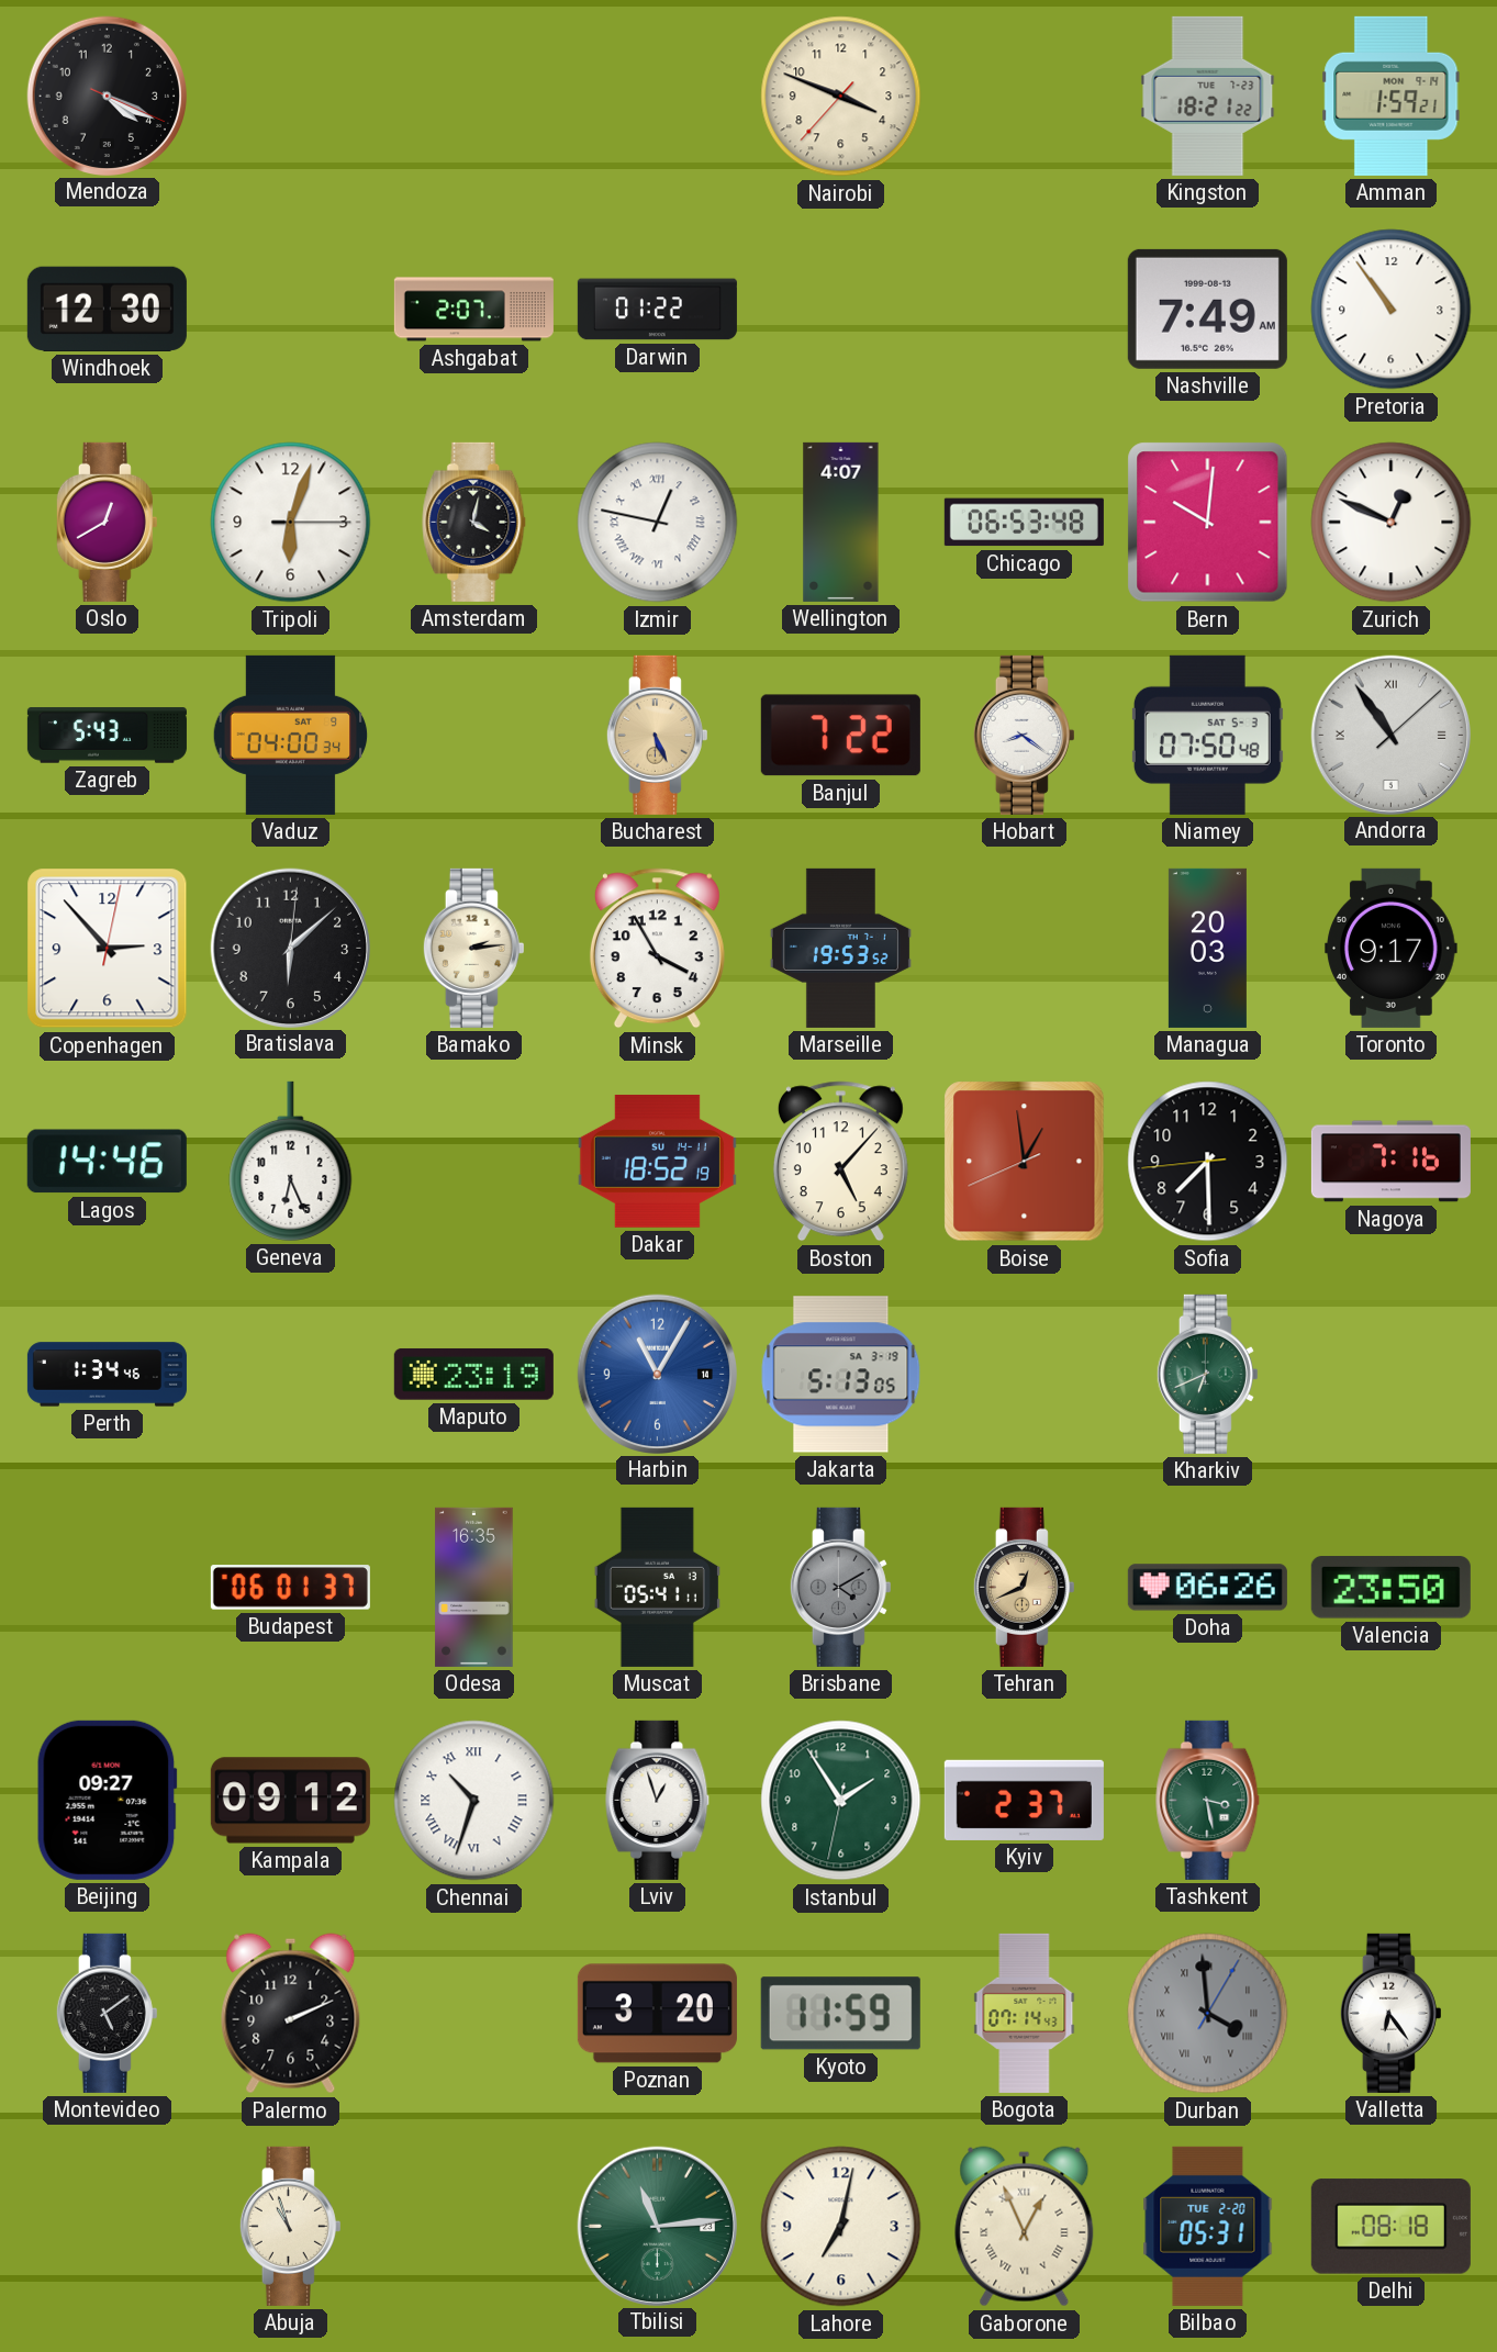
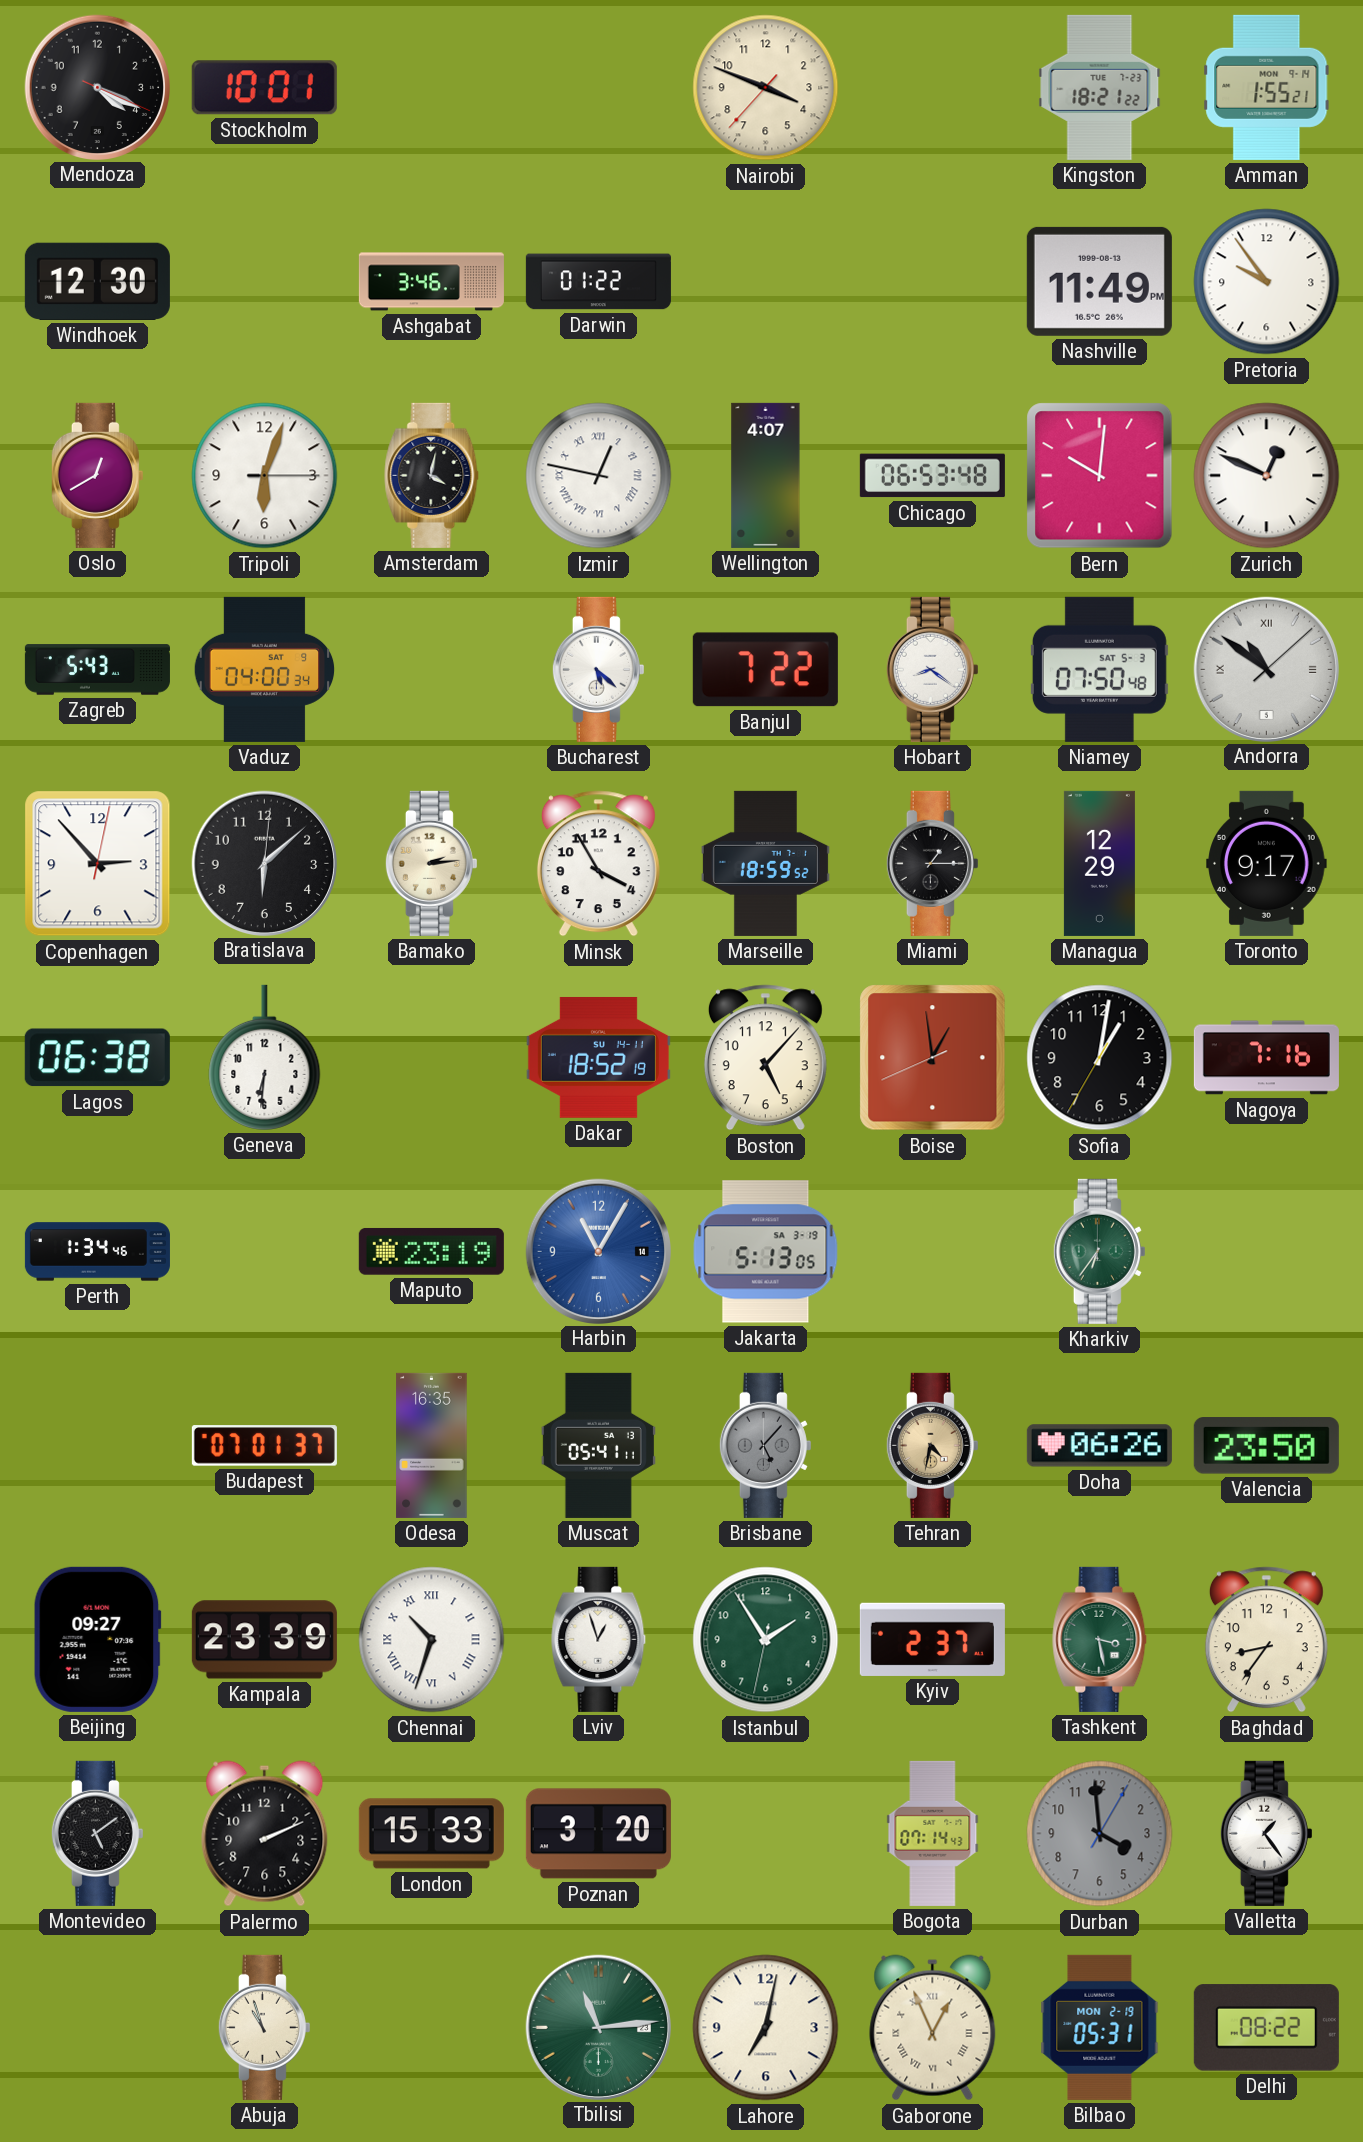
Stockholm: none -> 10:01 (264, 88)
Amman: 1:59 -> 1:55 (1267, 87)
Ashgabat: 2:07 -> 3:46 (431, 282)
Nashville: 7:49 -> 11:49 (1099, 281)
Pretoria: 10:54 -> 9:54 (1267, 282)
Bucharest: 5:26 -> 5:22 (598, 669)
Bucharest dial: champagne -> white (598, 669)
Andorra: 10:54 -> 10:51 (1266, 669)
Marseille: 19:53 -> 18:59 (765, 863)
Miami: none -> 1:15 (932, 863)
Managua: 20:03 -> 12:29 (1099, 863)
Lagos: 14:46 -> 06:38 (97, 1058)
Geneva: 6:26 -> 6:31 (265, 1057)
Sofia: 7:29 -> 1:01 (1100, 1058)
Kharkiv: 6:41 -> 6:36 (1099, 1251)
Budapest: 06:01 -> 07:01 (264, 1446)
Brisbane: 4:10 -> 5:07 (765, 1445)
Tehran: 12:41 -> 4:32 (932, 1445)
Kampala: 09:12 -> 23:39 (264, 1640)
Baghdad: none -> 8:36 (1266, 1640)
London: none -> 15:33 (431, 1834)
Kyoto: 11:59 -> none (840, 2014)
Durban numerals: Roman -> Arabic (1100, 1834)
Valletta: 6:24 -> 1:24 (1266, 1833)
Bilbao date: TUE 2-20 -> MON 2-19 (1100, 2027)
Delhi: 08:18 -> 08:22 (1266, 2028)
